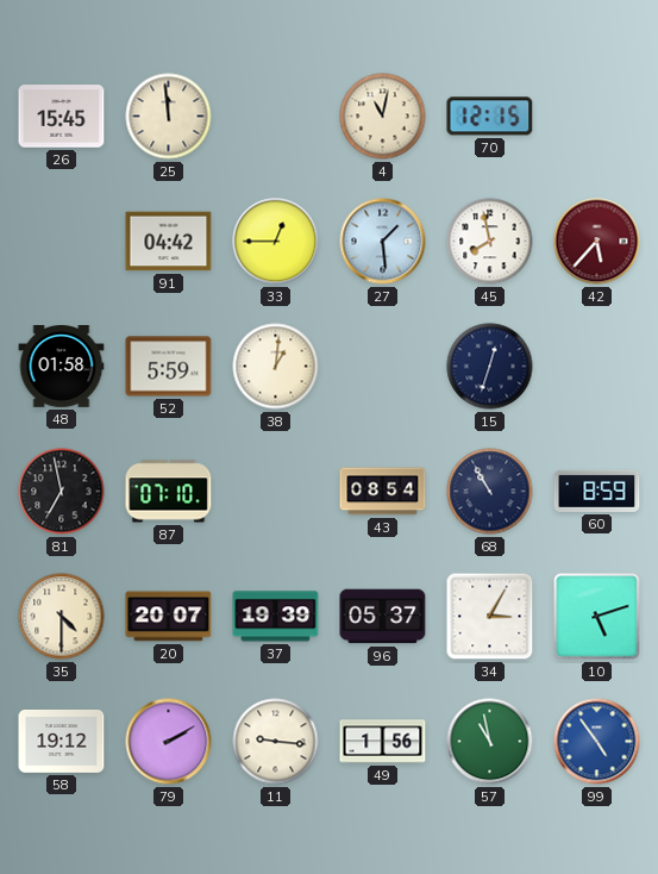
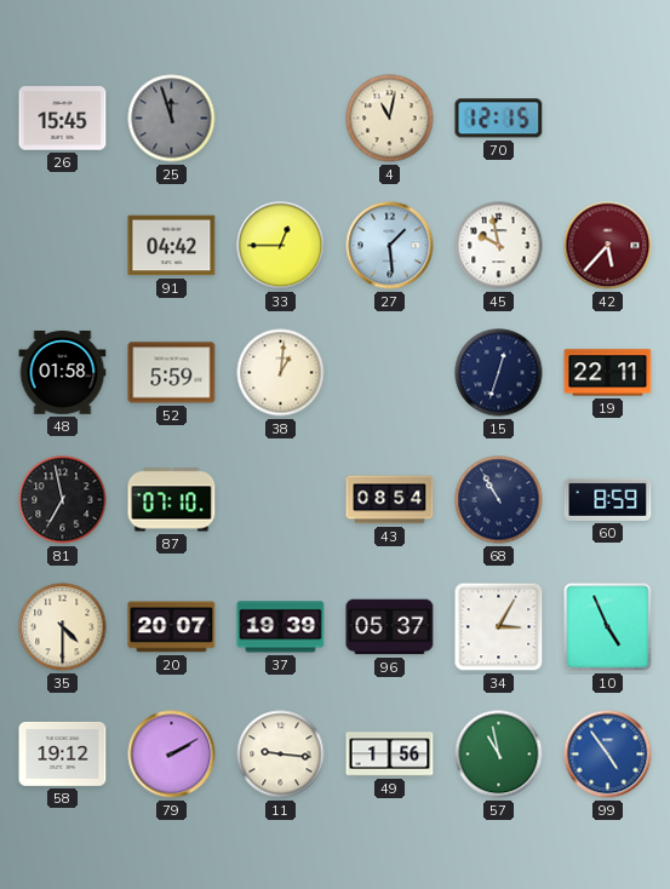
25: 11:59 -> 11:57 (172, 119)
25 dial: cream -> grey (172, 119)
45: 7:58 -> 9:58 (499, 246)
19: none -> 22:11 (608, 373)
10: 5:12 -> 4:56 (608, 627)
